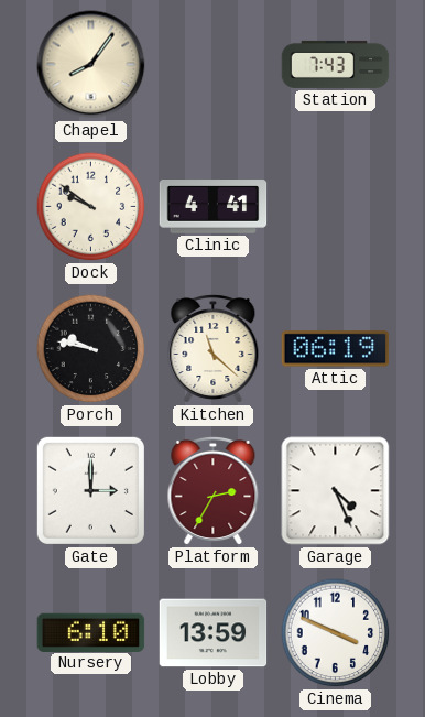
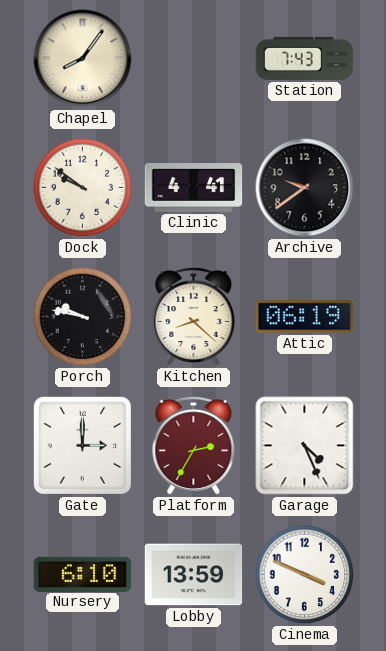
Archive: none -> 9:39 (305, 188)
Kitchen: 11:22 -> 8:22 (194, 316)
